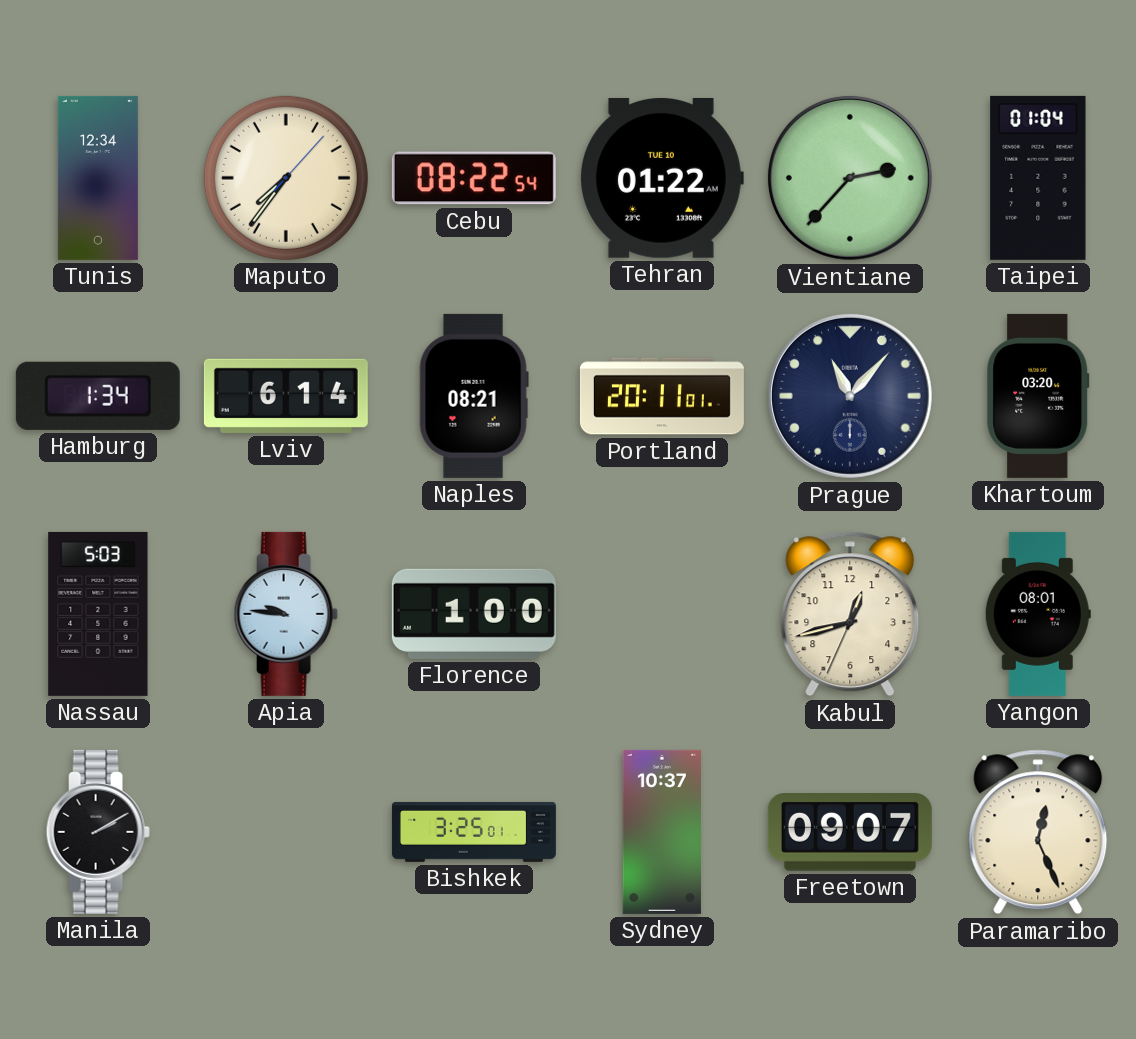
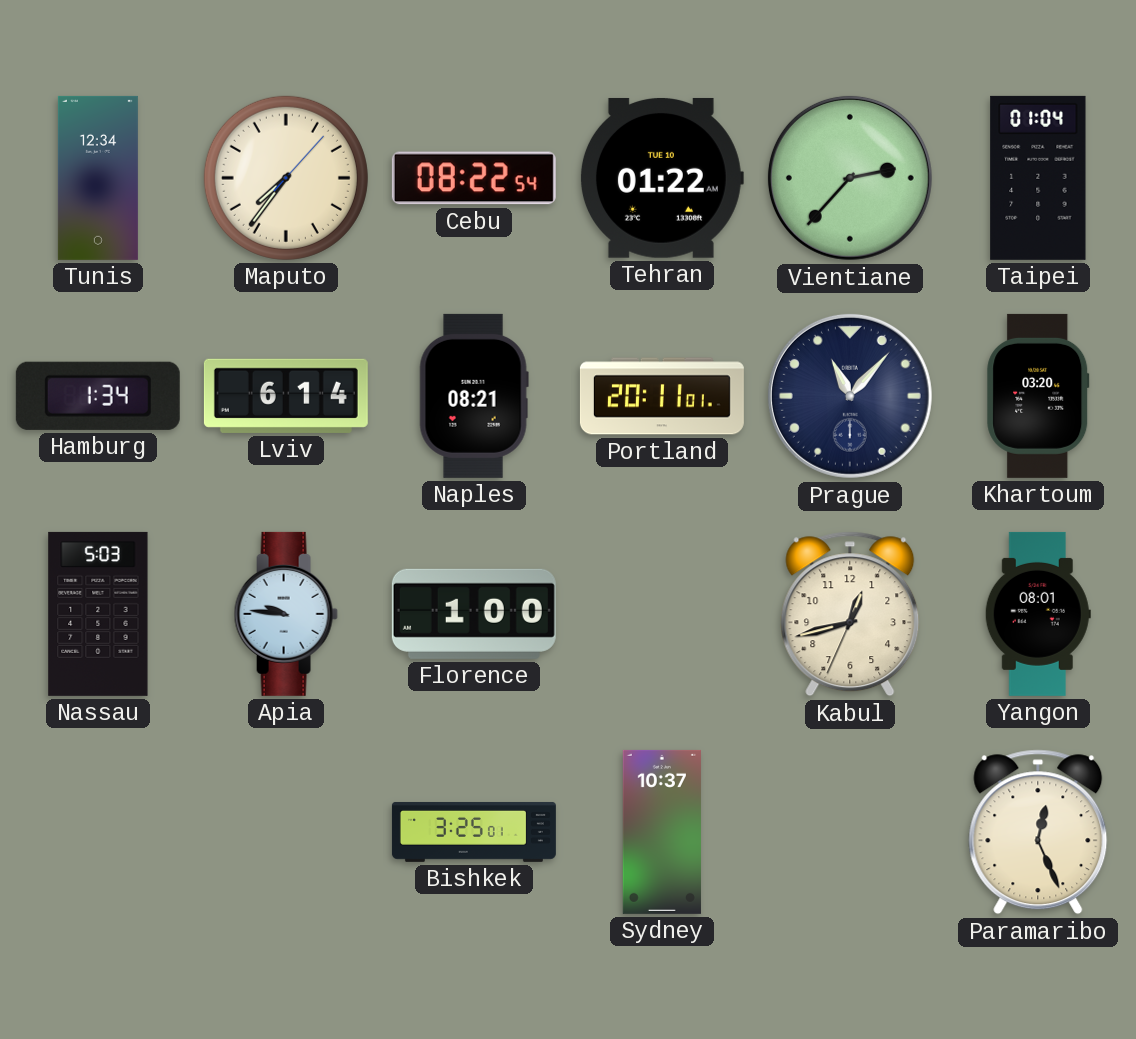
Manila: 2:10 -> none (98, 832)
Freetown: 09:07 -> none (850, 833)
